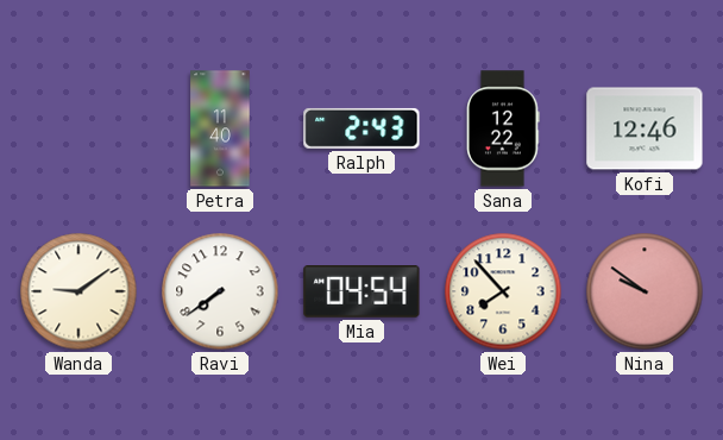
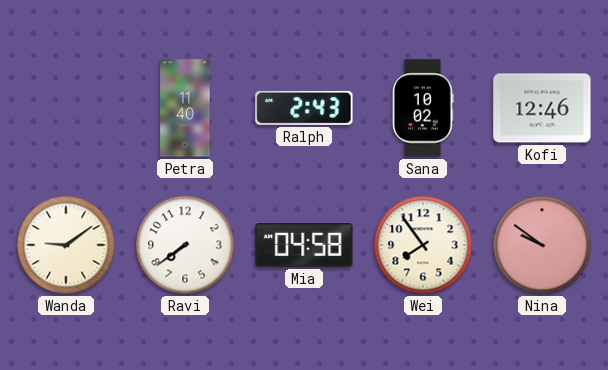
Sana: 12:22 -> 10:02 (423, 108)
Mia: 04:54 -> 04:58 (304, 246)
Wei: 7:53 -> 7:54 (423, 245)
